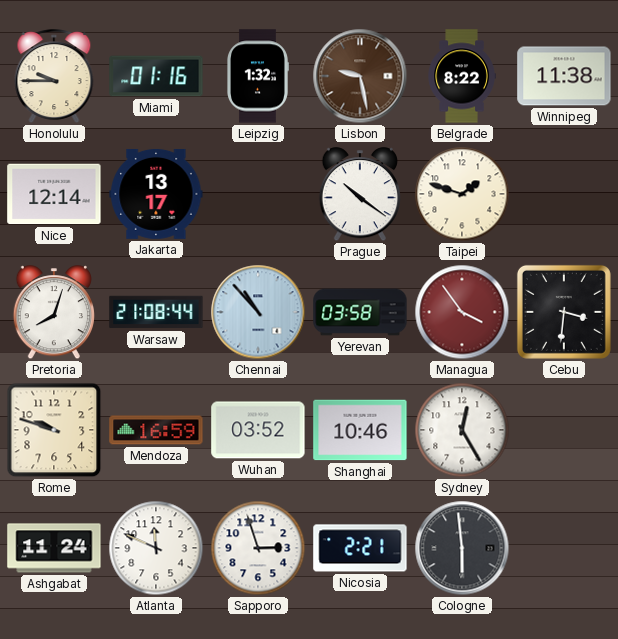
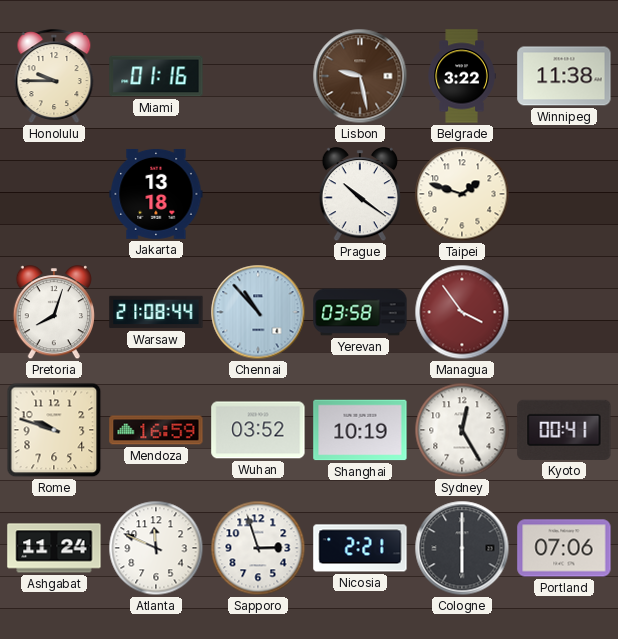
Leipzig: 1:32 -> none (258, 76)
Belgrade: 8:22 -> 3:22 (462, 76)
Nice: 12:14 -> none (54, 194)
Jakarta: 13:17 -> 13:18 (156, 194)
Cebu: 3:31 -> none (564, 312)
Shanghai: 10:46 -> 10:19 (360, 430)
Kyoto: none -> 00:41 (564, 430)
Cologne: 5:59 -> 6:00 (462, 548)
Portland: none -> 07:06 (564, 548)
